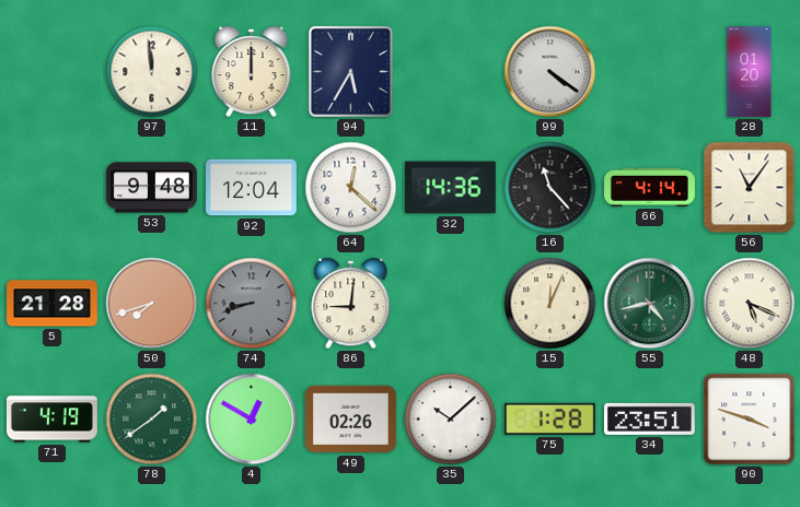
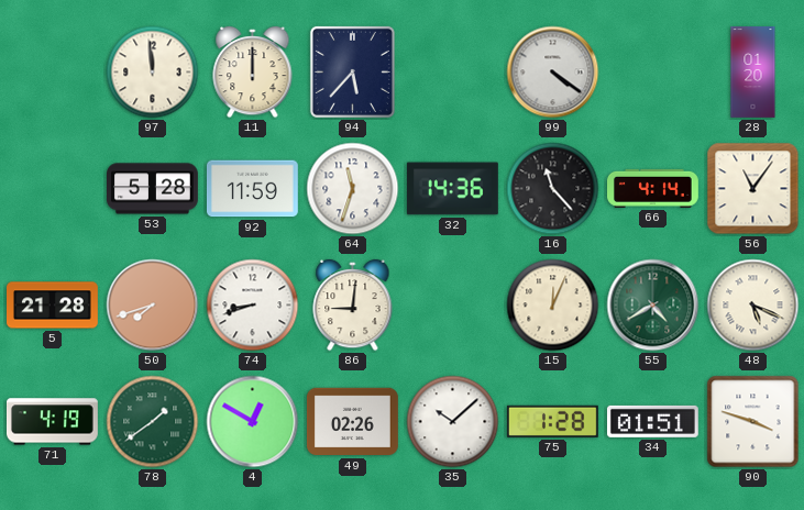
94: 5:35 -> 5:37 (352, 71)
53: 9:48 -> 5:28 (153, 189)
92: 12:04 -> 11:59 (252, 189)
64: 12:22 -> 11:33 (353, 189)
74 dial: grey -> white (253, 306)
55: 4:43 -> 4:40 (653, 306)
34: 23:51 -> 01:51 (652, 421)
